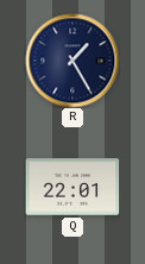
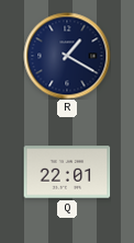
R: 1:25 -> 1:20 (67, 56)
